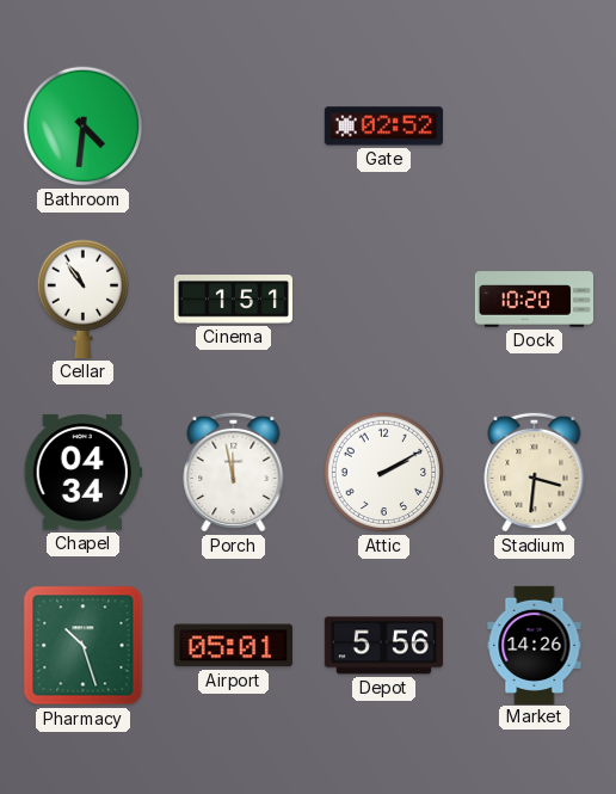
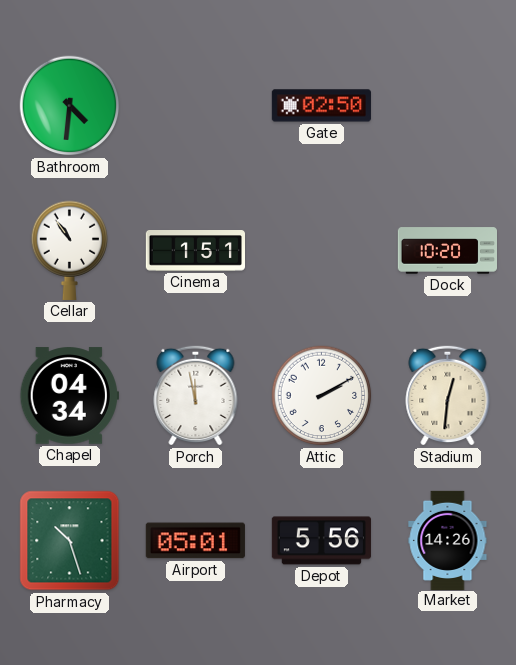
Gate: 02:52 -> 02:50 (321, 106)
Stadium: 3:31 -> 12:31 (448, 395)
